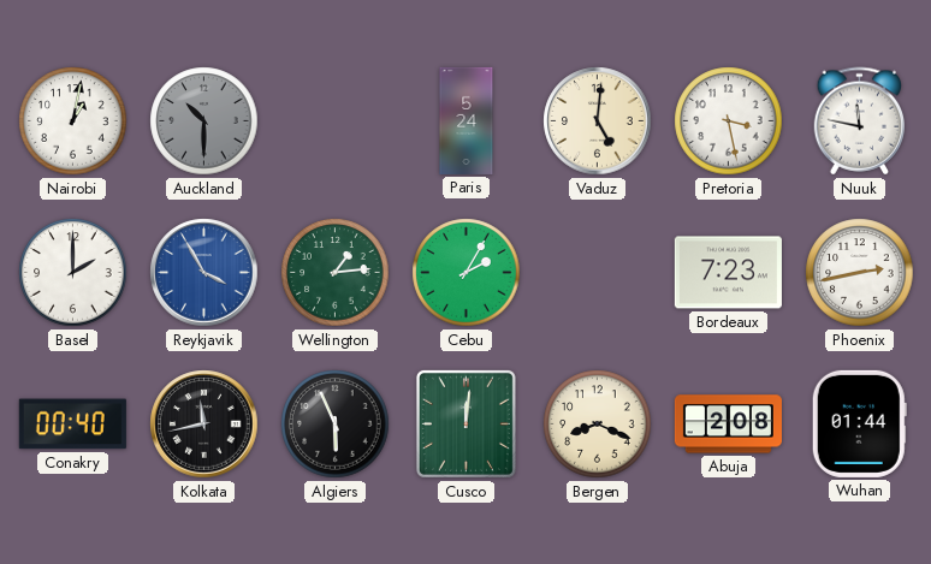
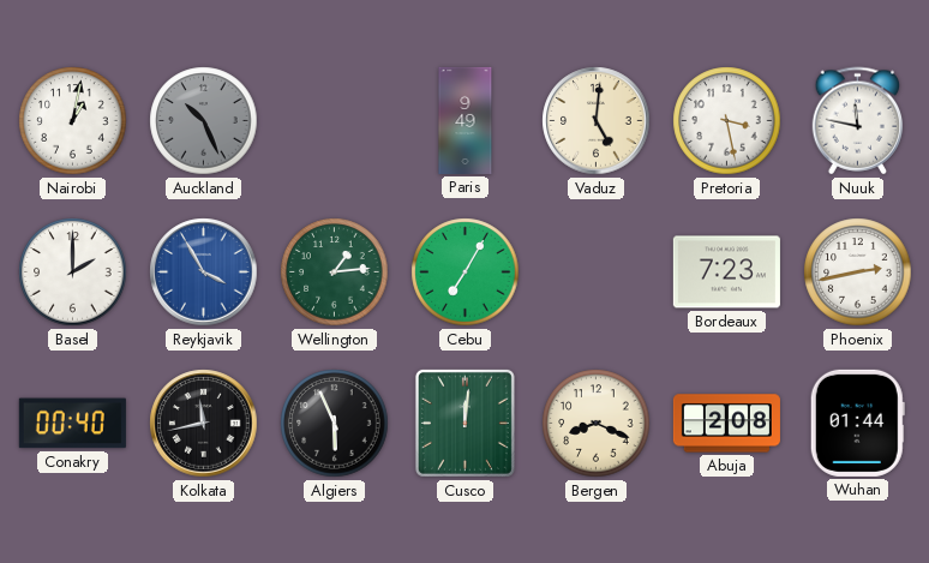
Auckland: 10:30 -> 10:26 (204, 121)
Paris: 5:24 -> 9:49 (466, 120)
Cebu: 2:05 -> 7:05 (466, 272)
